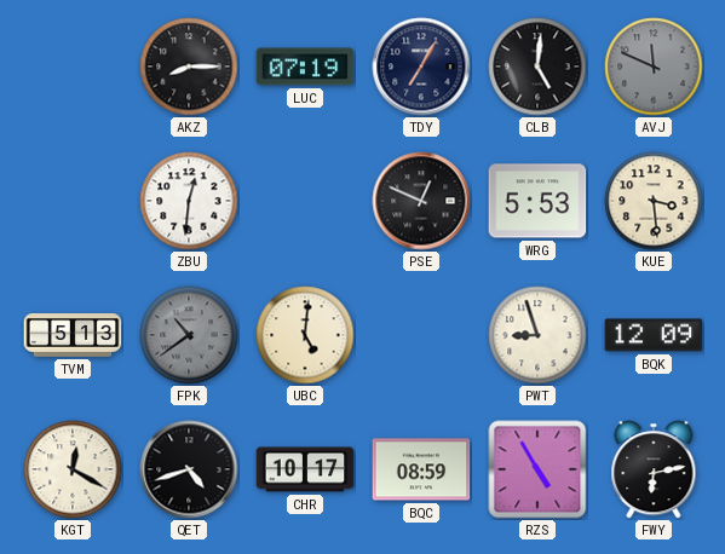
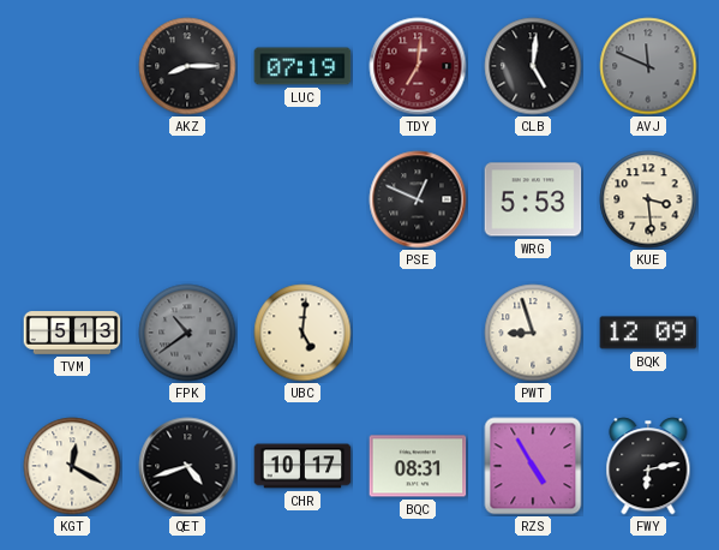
TDY: 7:05 -> 7:01 (418, 66)
TDY dial: navy -> burgundy (418, 66)
ZBU: 12:31 -> none (189, 201)
BQC: 08:59 -> 08:31 (418, 466)
